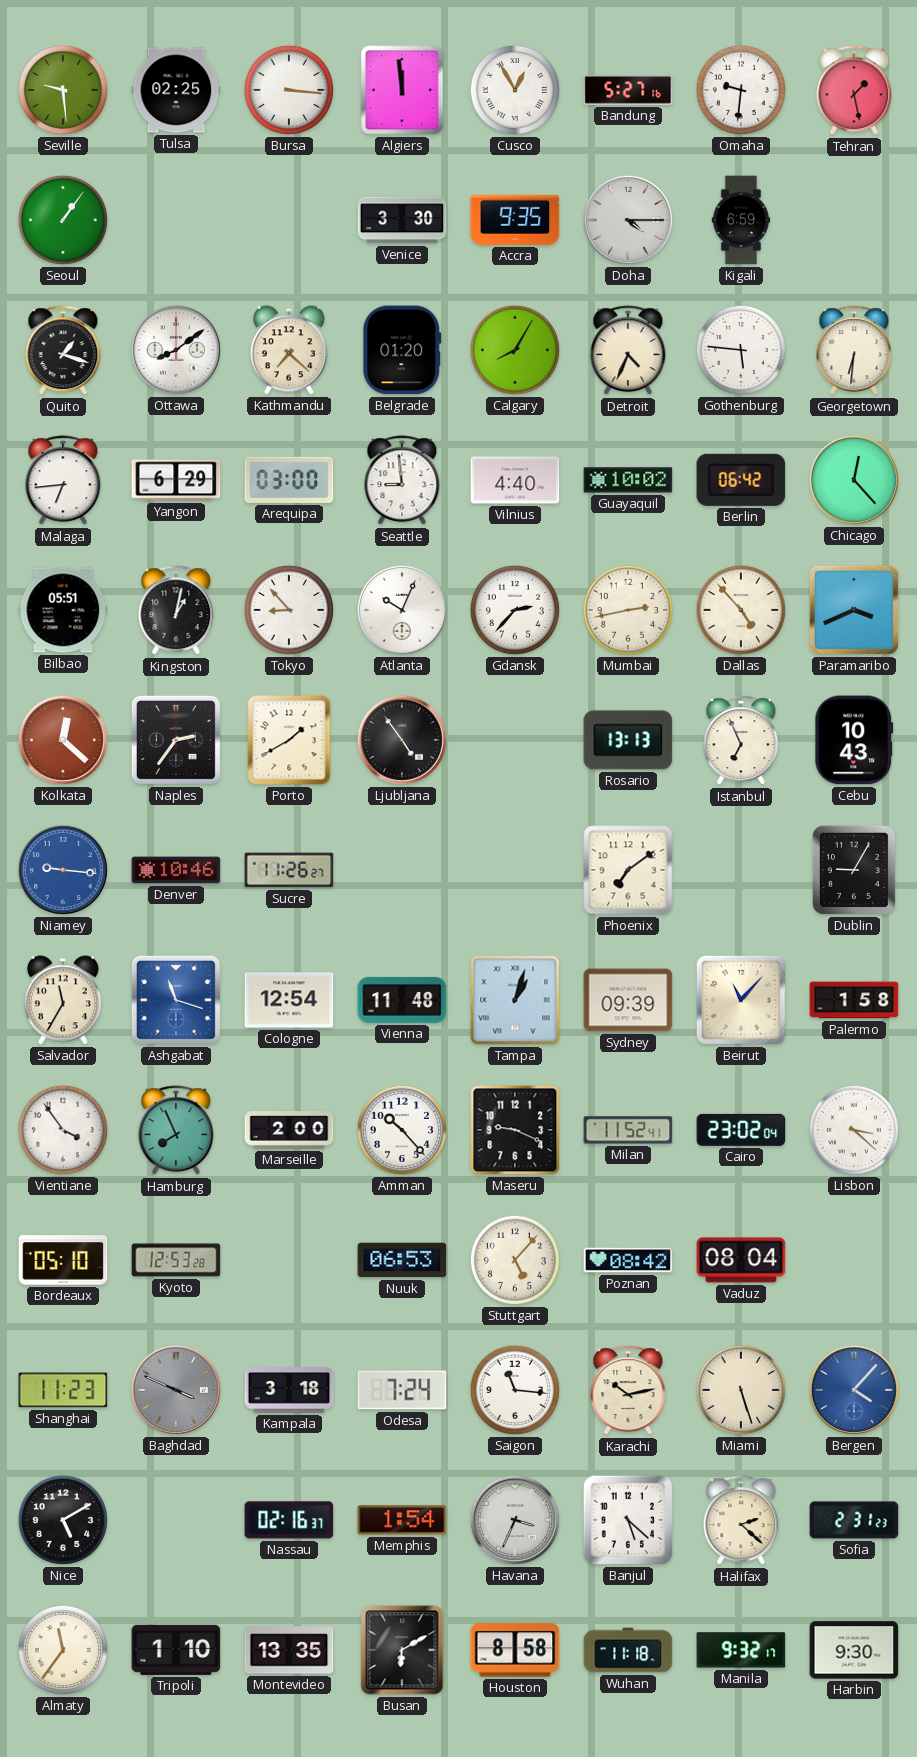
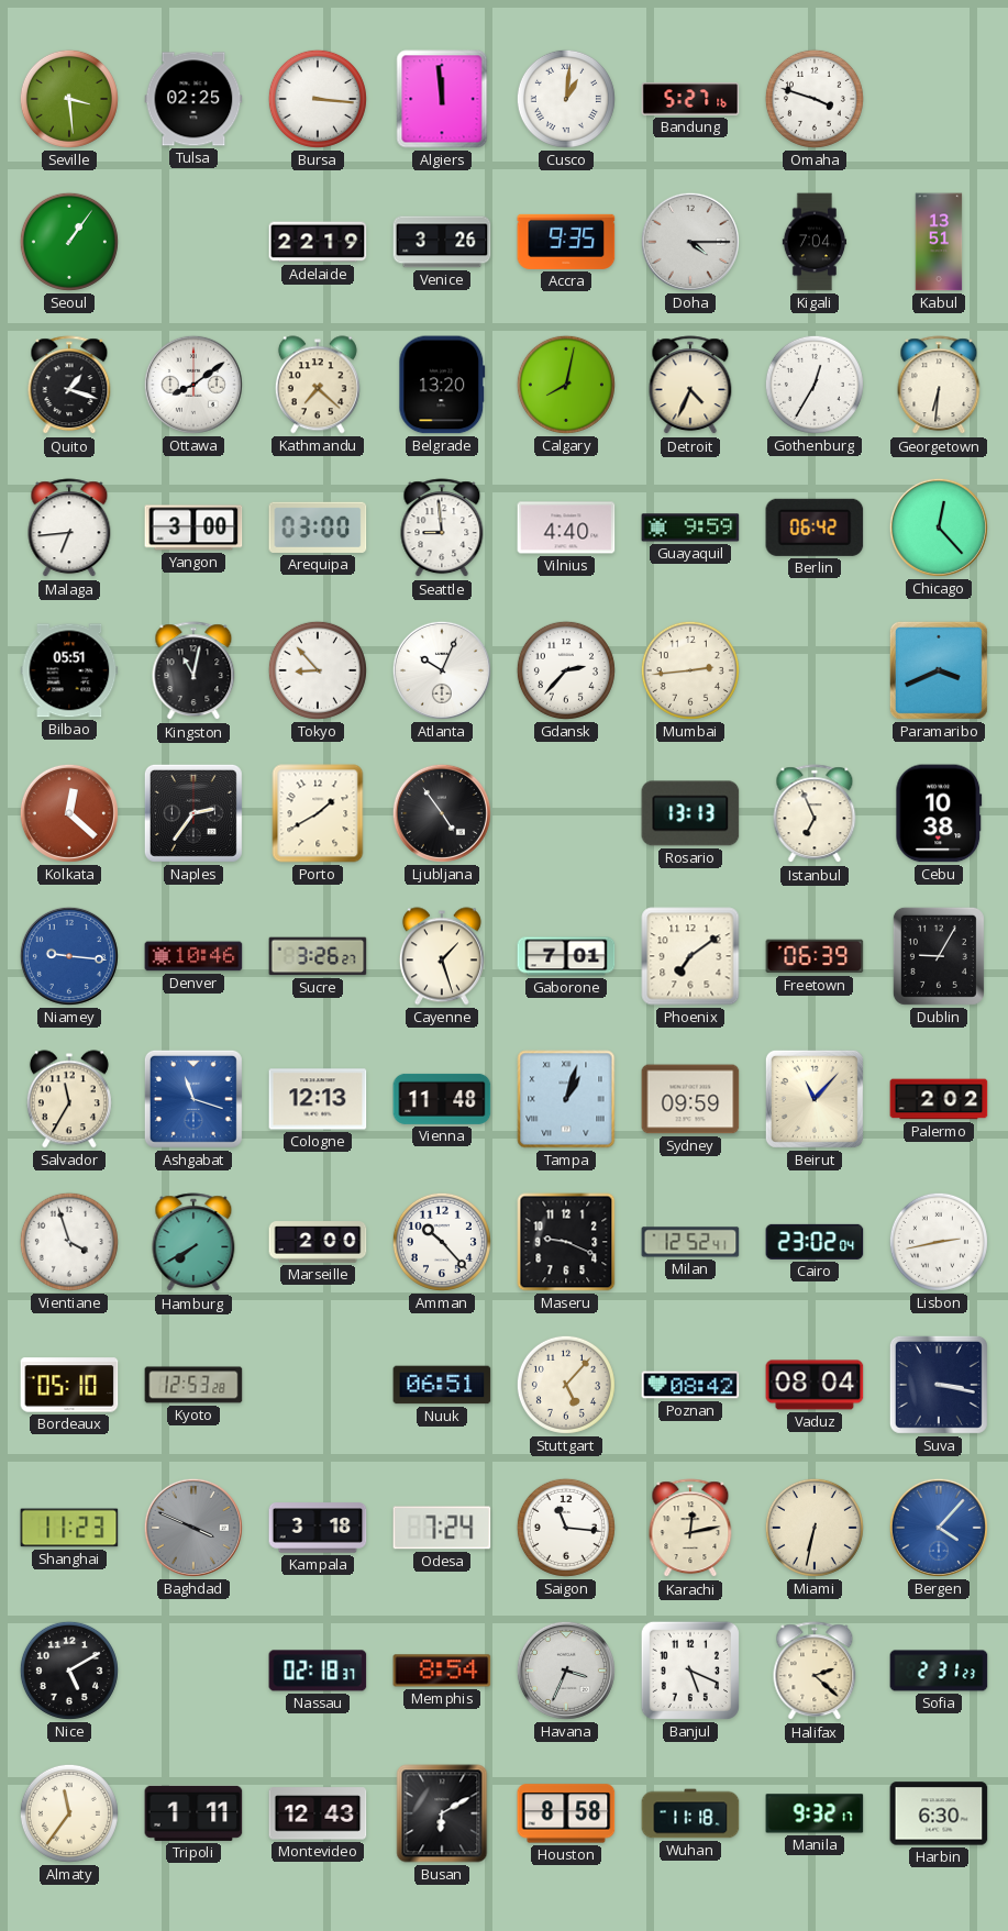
Seville: 9:29 -> 3:29 (69, 99)
Cusco: 12:55 -> 1:01 (566, 99)
Omaha: 9:31 -> 3:48 (815, 99)
Tehran: 1:28 -> none (854, 91)
Adelaide: none -> 22:19 (318, 242)
Venice: 3:30 -> 3:26 (442, 242)
Kigali: 6:59 -> 7:04 (815, 242)
Kabul: none -> 13:51 (939, 242)
Belgrade: 01:20 -> 13:20 (442, 385)
Calgary: 8:05 -> 8:02 (566, 385)
Gothenburg: 5:46 -> 12:35 (815, 385)
Yangon: 6:29 -> 3:00 (193, 528)
Guayaquil: 10:02 -> 9:59 (690, 528)
Kingston: 1:02 -> 11:02 (193, 672)
Mumbai: 2:43 -> 2:44 (690, 670)
Dallas: 4:53 -> none (741, 610)
Cebu: 10:43 -> 10:38 (939, 813)
Sucre: 11:26 -> 3:26 (318, 956)
Cayenne: none -> 1:27 (442, 956)
Gaborone: none -> 7:01 (566, 956)
Freetown: none -> 06:39 (815, 956)
Cologne: 12:54 -> 12:13 (318, 1099)
Sydney: 09:39 -> 09:59 (690, 1099)
Palermo: 1:58 -> 2:02 (939, 1099)
Vientiane: 3:54 -> 3:57 (69, 1242)
Hamburg: 7:56 -> 7:40 (193, 1243)
Milan: 11:52 -> 12:52 (690, 1242)
Lisbon: 3:22 -> 2:43 (939, 1242)
Nuuk: 06:53 -> 06:51 (442, 1385)
Suva: none -> 3:17 (939, 1385)
Karachi: 10:13 -> 12:13 (690, 1529)
Miami: 5:27 -> 6:32 (815, 1528)
Nassau: 02:16 -> 02:18 (318, 1671)
Memphis: 1:54 -> 8:54 (442, 1671)
Banjul: 5:22 -> 5:19 (690, 1671)
Tripoli: 1:10 -> 1:11 (193, 1813)
Montevideo: 13:35 -> 12:43 (318, 1813)
Harbin: 9:30 -> 6:30 (939, 1813)
